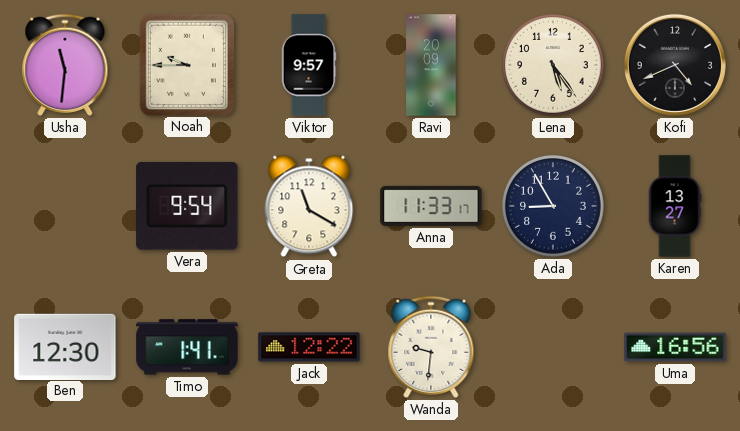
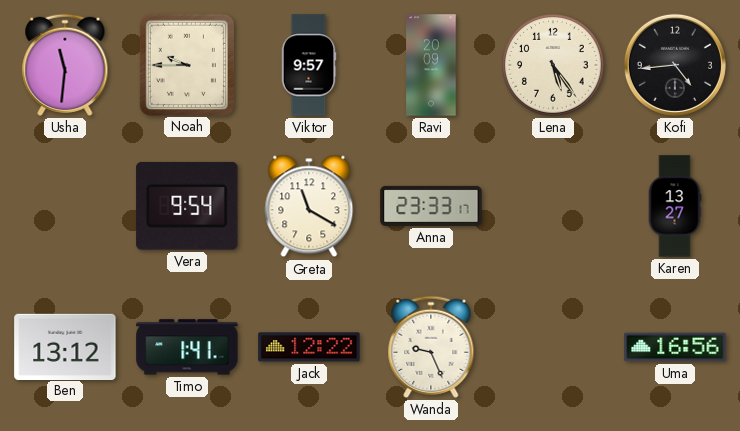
Kofi: 4:41 -> 4:44 (675, 65)
Anna: 11:33 -> 23:33 (431, 206)
Ada: 8:55 -> none (554, 207)
Ben: 12:30 -> 13:12 (65, 346)
Wanda: 9:31 -> 9:26 (431, 347)
